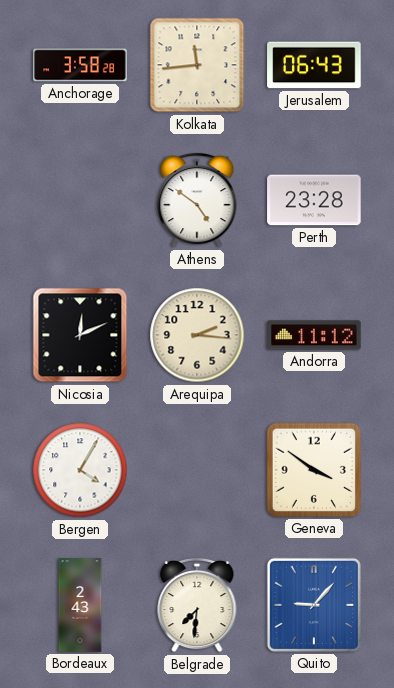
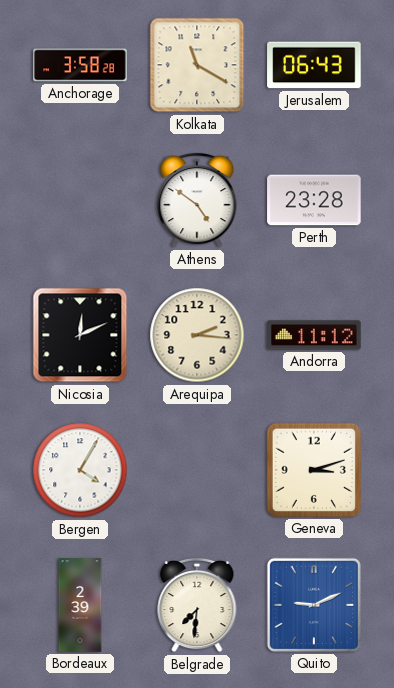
Kolkata: 11:44 -> 11:20 (197, 65)
Geneva: 3:51 -> 3:12 (314, 470)
Bordeaux: 2:43 -> 2:39 (80, 605)
Quito: 9:07 -> 9:11 (314, 605)
